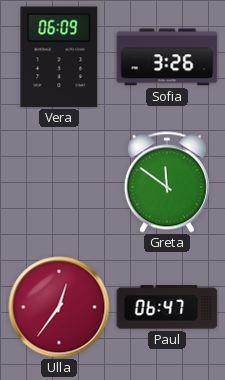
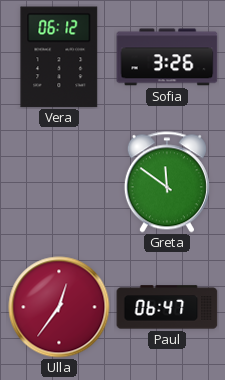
Vera: 06:09 -> 06:12 (59, 57)
